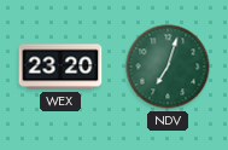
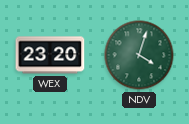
NDV: 7:03 -> 4:03 (139, 55)
